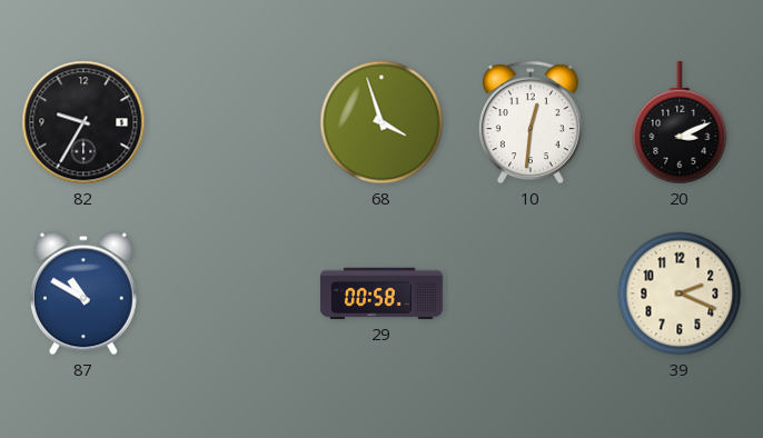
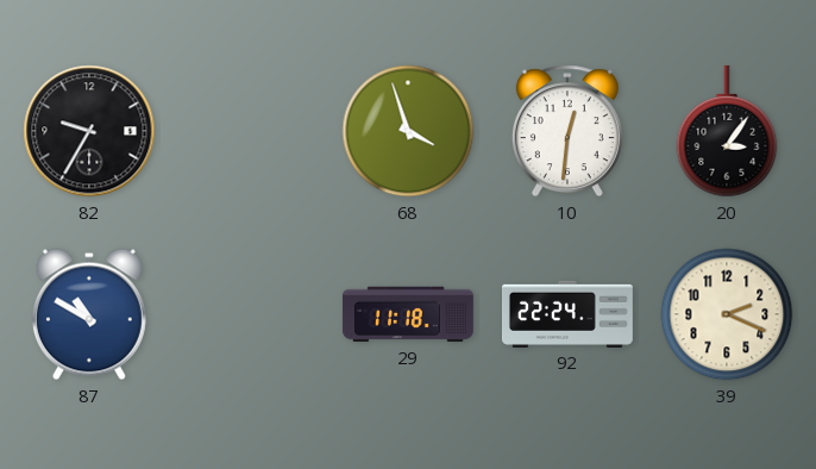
20: 3:11 -> 3:06 (727, 131)
29: 00:58 -> 11:18 (408, 314)
92: none -> 22:24 (567, 314)
